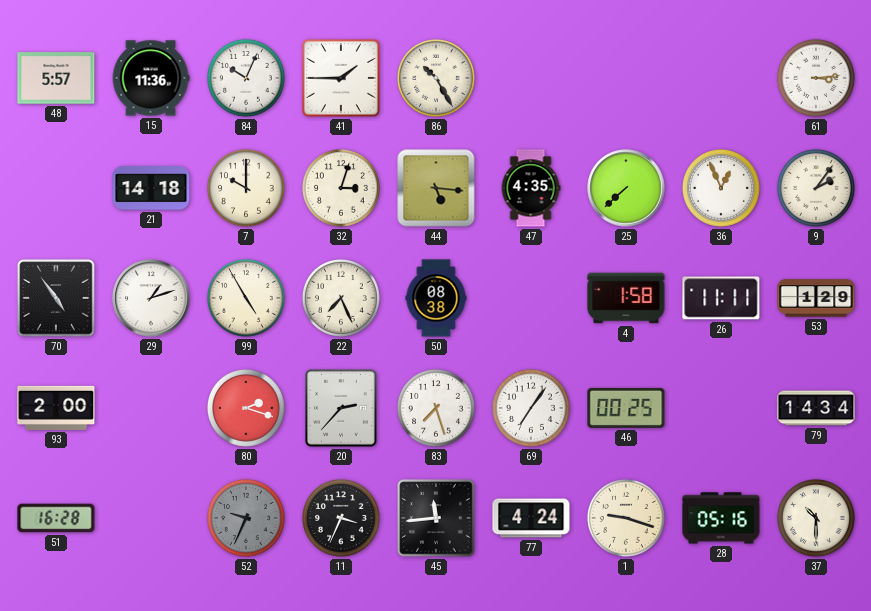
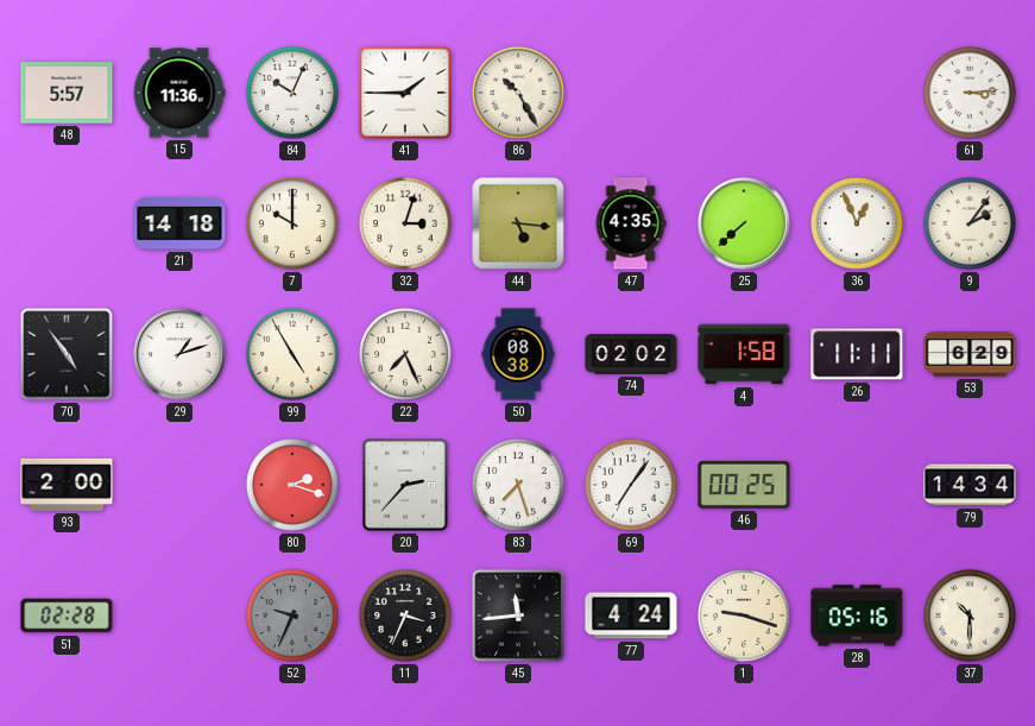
74: none -> 02:02 (631, 354)
53: 1:29 -> 6:29 (970, 354)
51: 16:28 -> 02:28 (67, 615)
